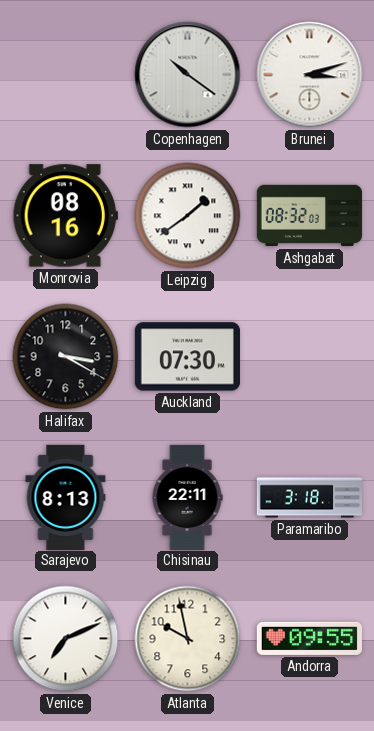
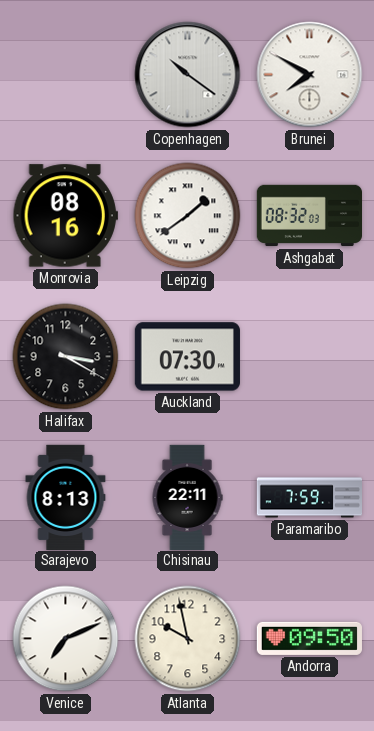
Brunei: 3:12 -> 7:50 (310, 75)
Paramaribo: 3:18 -> 7:59 (309, 498)
Andorra: 09:55 -> 09:50 (309, 638)
